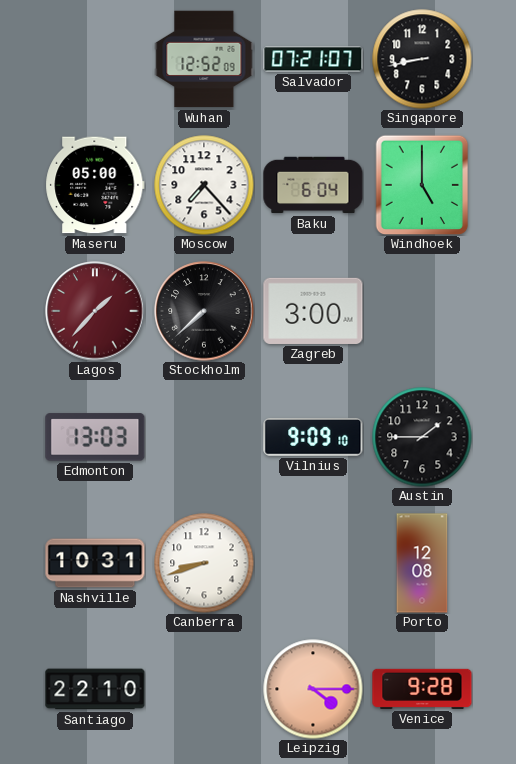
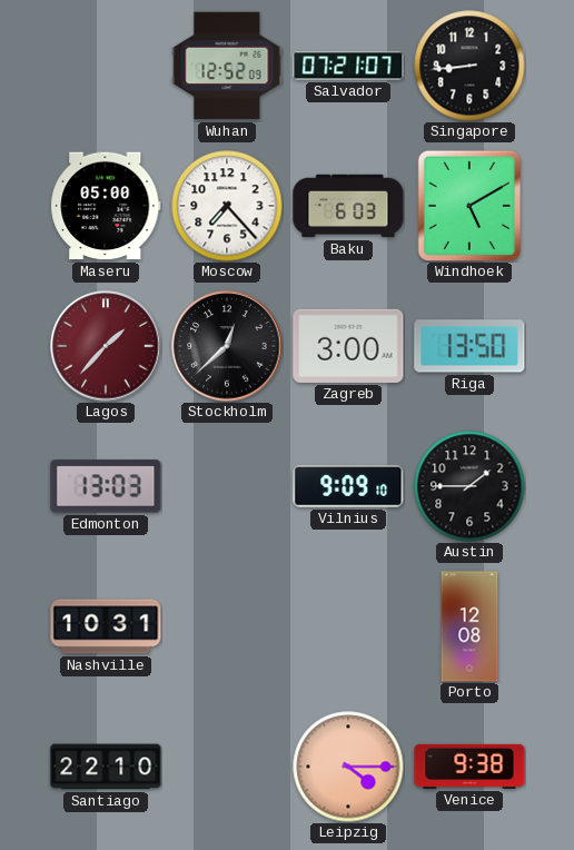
Singapore: 8:43 -> 8:44 (469, 66)
Baku: 6:04 -> 6:03 (348, 206)
Windhoek: 5:00 -> 5:10 (469, 206)
Stockholm: 7:38 -> 12:38 (227, 346)
Riga: none -> 13:50 (469, 346)
Canberra: 8:42 -> none (204, 563)
Venice: 9:28 -> 9:38 (469, 767)
